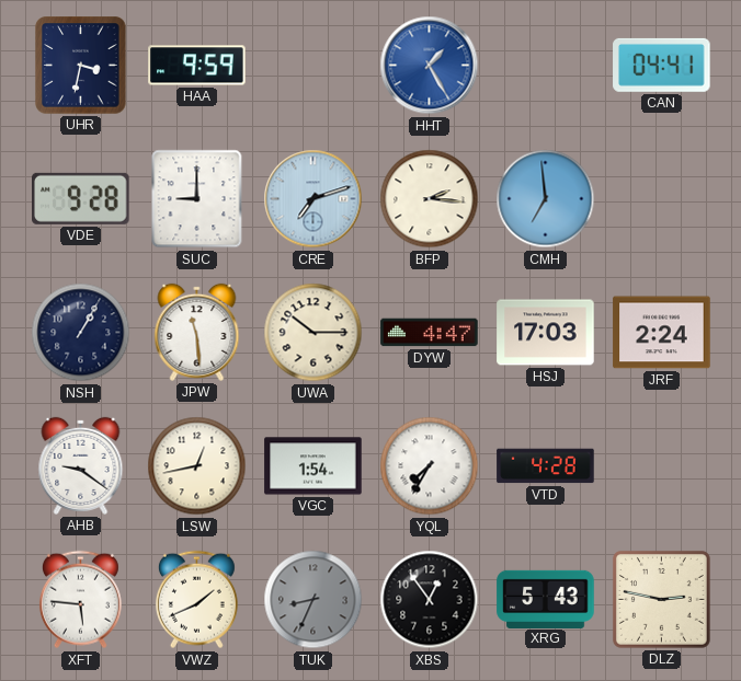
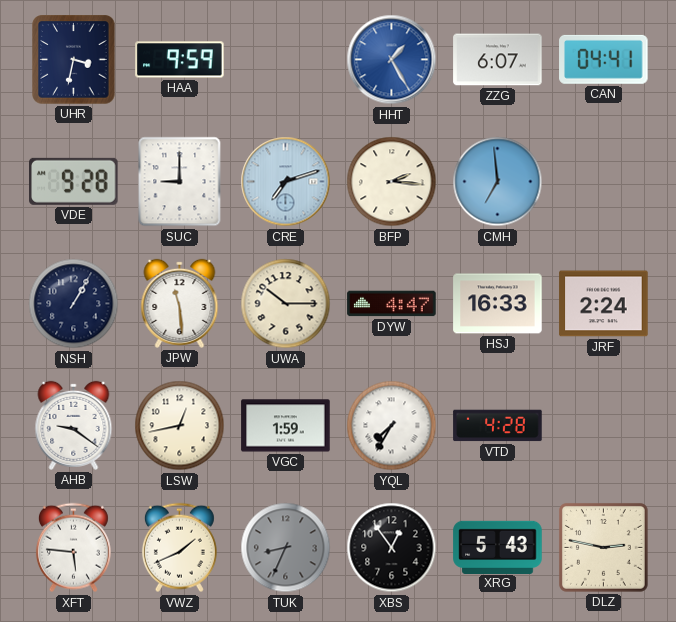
ZZG: none -> 6:07 (498, 60)
HSJ: 17:03 -> 16:33 (498, 304)
VGC: 1:54 -> 1:59 (286, 426)
